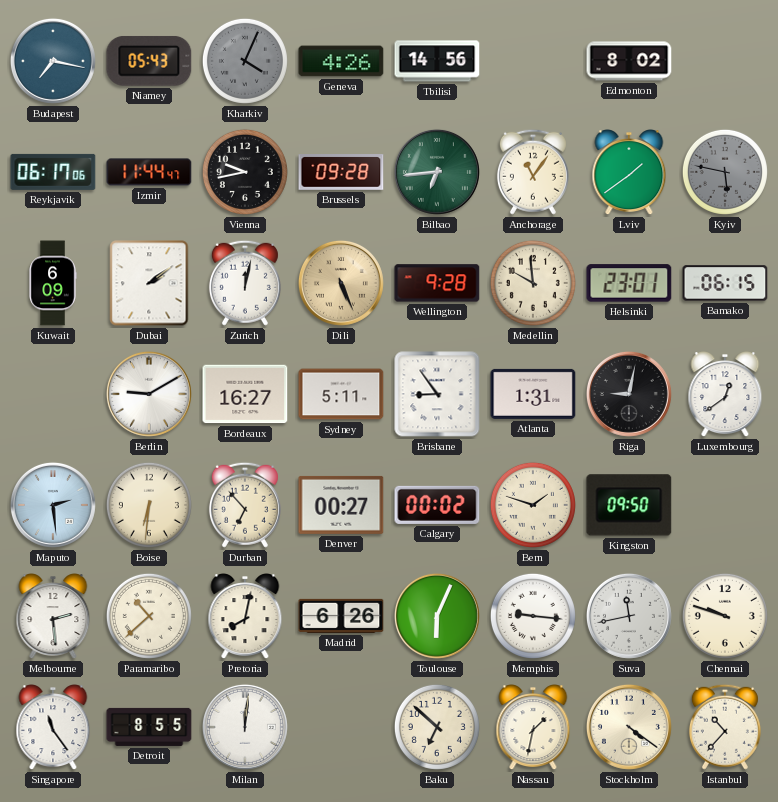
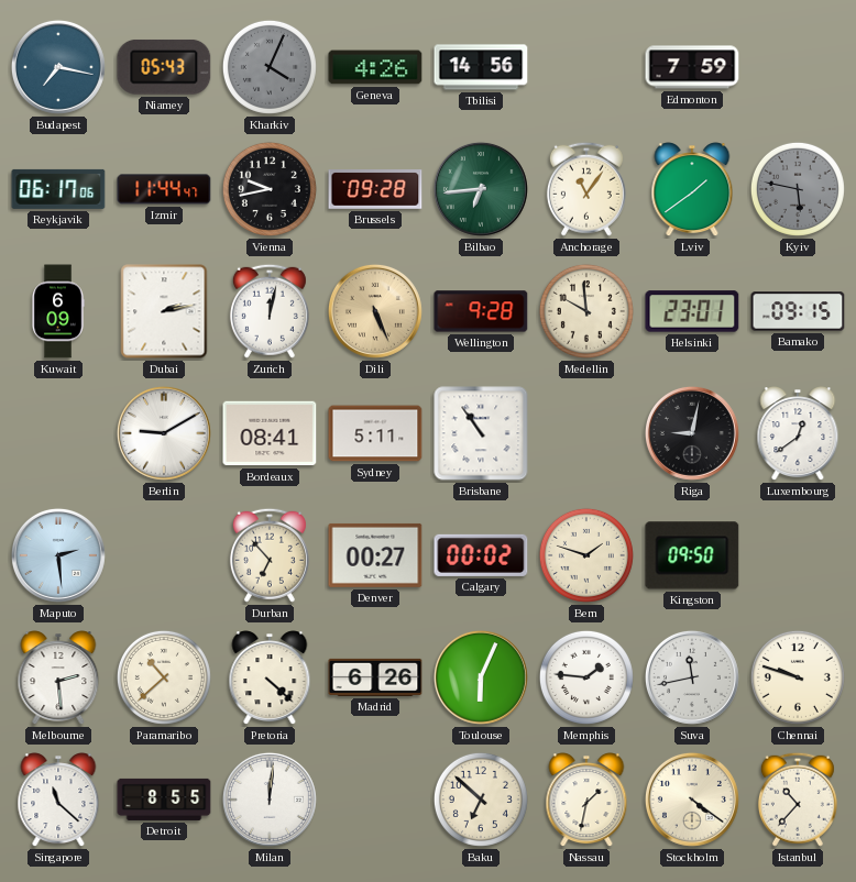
Edmonton: 8:02 -> 7:59 (692, 67)
Dubai: 2:09 -> 2:13 (164, 311)
Bamako: 06:15 -> 09:15 (798, 311)
Bordeaux: 16:27 -> 08:41 (270, 433)
Brisbane: 8:54 -> 10:54 (481, 433)
Atlanta: 1:31 -> none (533, 394)
Boise: 6:31 -> none (149, 505)
Pretoria: 8:02 -> 4:22 (270, 679)
Memphis: 9:16 -> 1:46 (586, 677)
Singapore: 11:24 -> 11:22 (58, 801)
